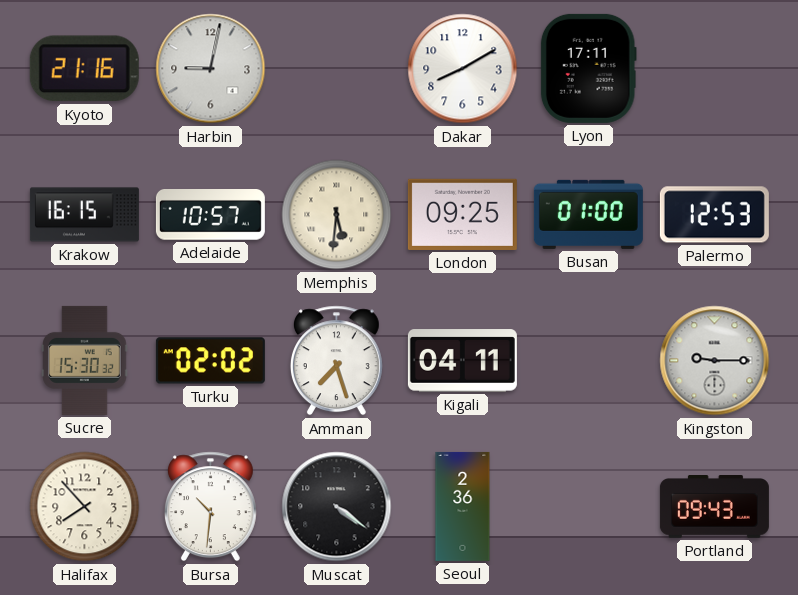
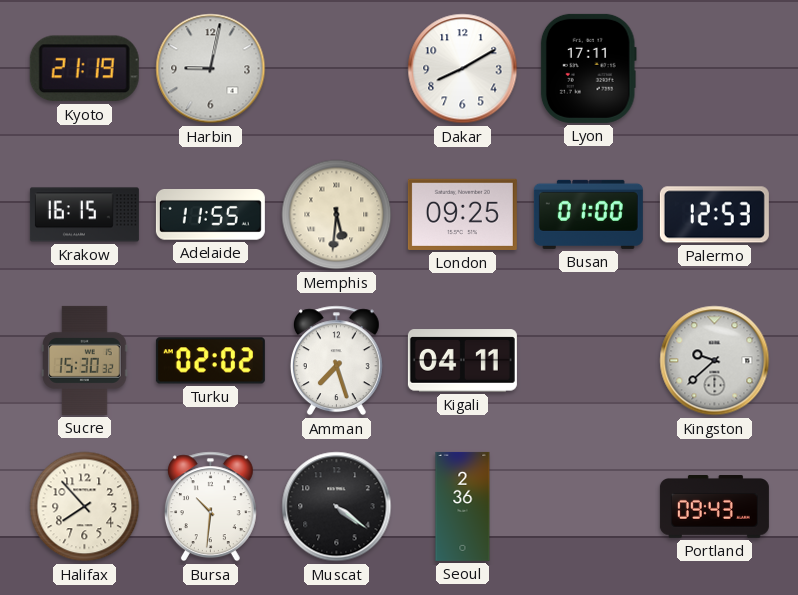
Kyoto: 21:16 -> 21:19 (84, 69)
Adelaide: 10:57 -> 11:55 (210, 215)
Kingston: 9:15 -> 9:38 (715, 361)
